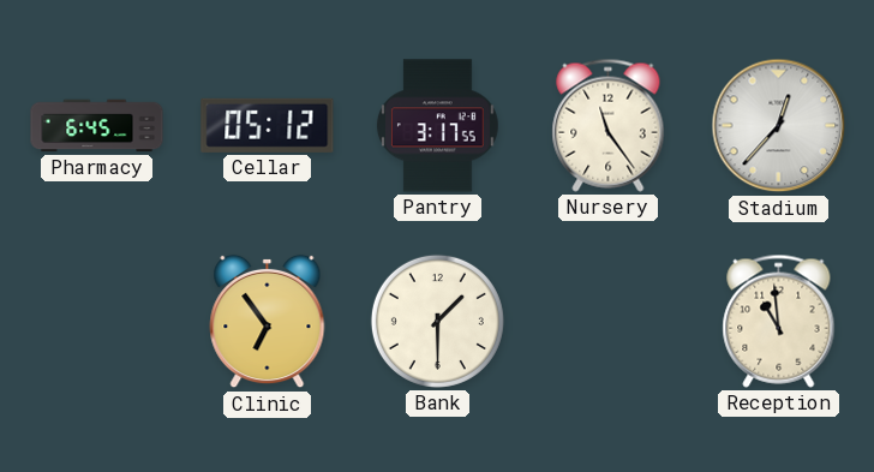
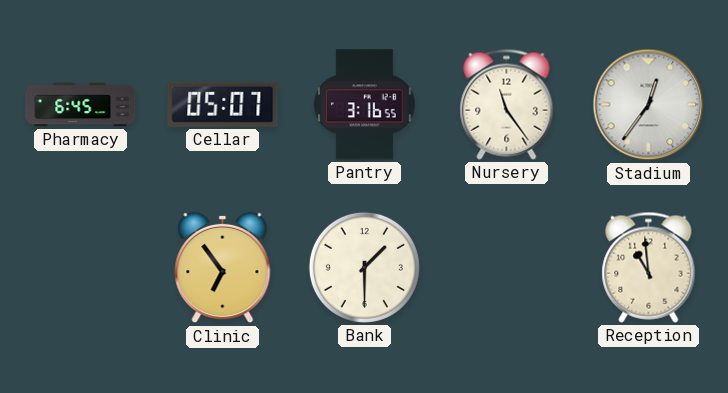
Cellar: 05:12 -> 05:07 (223, 104)
Pantry: 3:17 -> 3:16 (364, 105)
Stadium: 12:37 -> 12:36 (649, 105)
